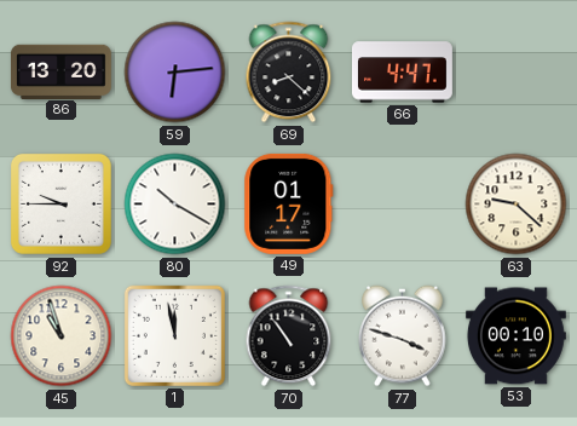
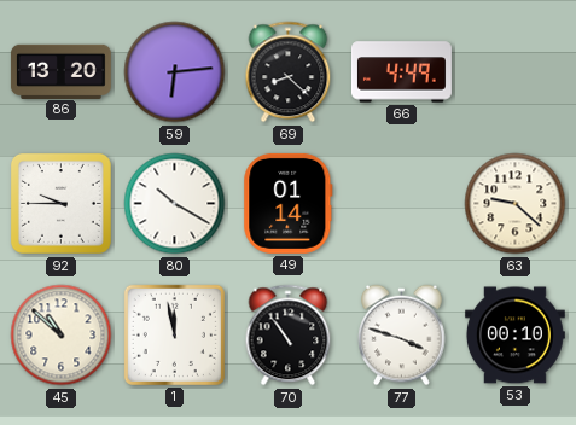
66: 4:47 -> 4:49 (401, 72)
49: 01:17 -> 01:14 (289, 203)
45: 10:57 -> 10:52 (62, 336)
